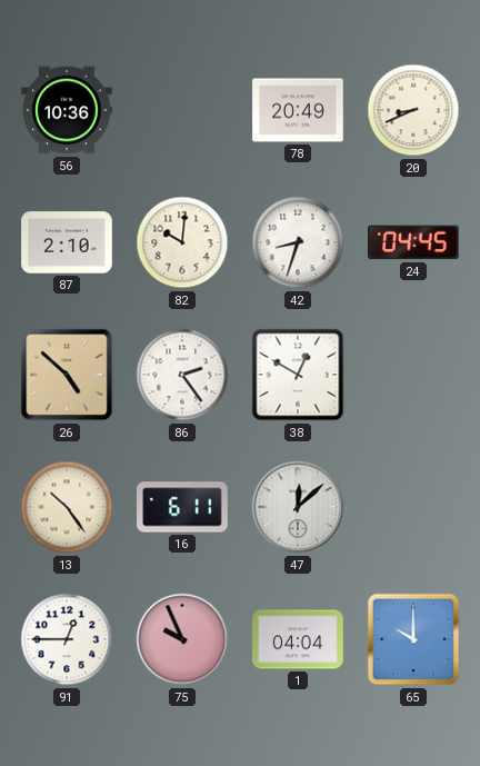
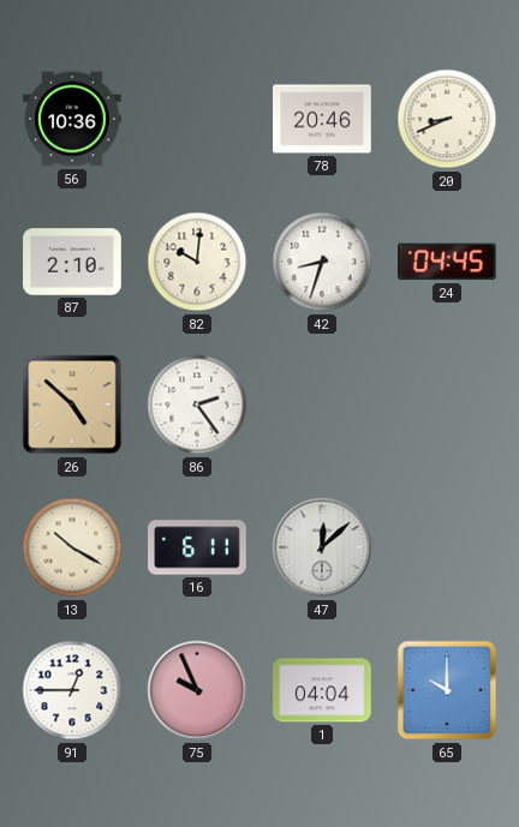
78: 20:49 -> 20:46 (322, 119)
38: 12:50 -> none (298, 375)
13: 10:24 -> 10:20 (72, 547)
